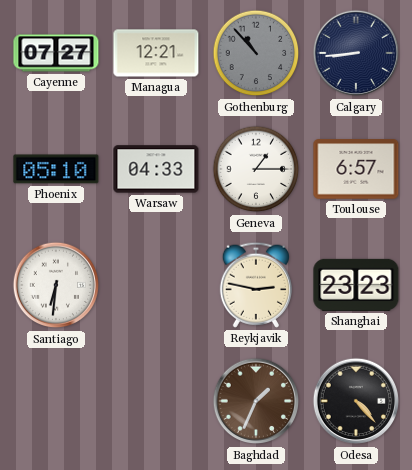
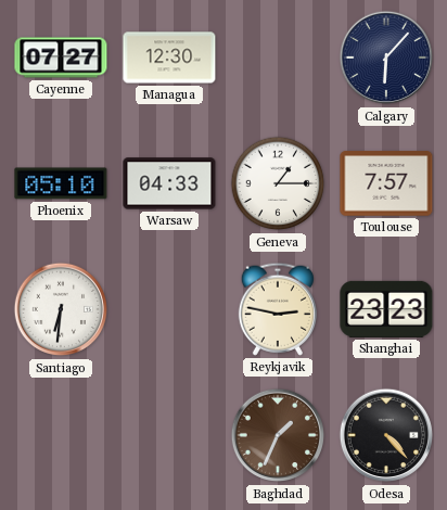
Managua: 12:21 -> 12:30 (169, 58)
Gothenburg: 10:53 -> none (256, 53)
Calgary: 8:44 -> 6:07 (386, 58)
Toulouse: 6:57 -> 7:57 (386, 183)
